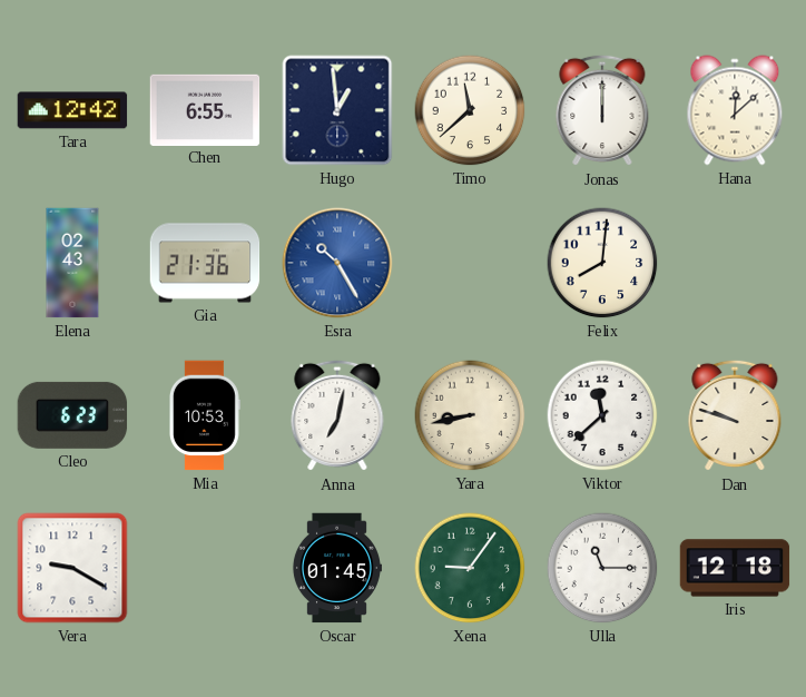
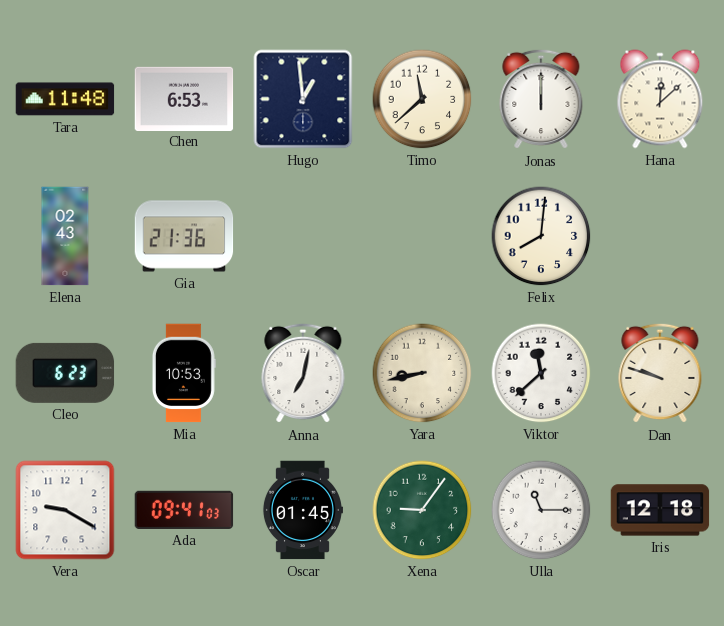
Tara: 12:42 -> 11:48 (65, 99)
Chen: 6:55 -> 6:53 (184, 98)
Esra: 10:25 -> none (337, 263)
Ada: none -> 09:41 (184, 510)
